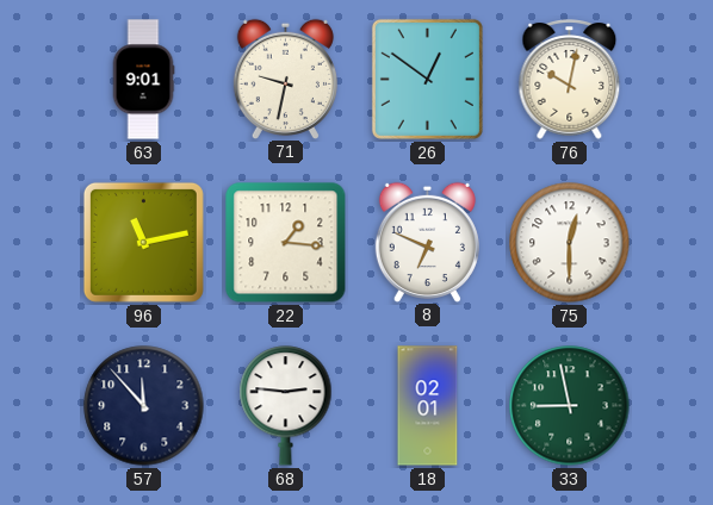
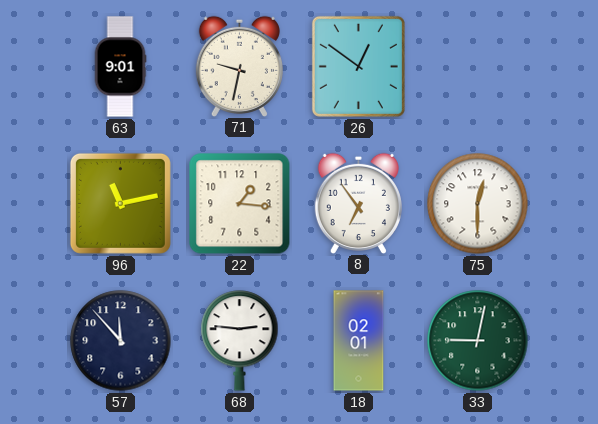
76: 10:02 -> none (570, 80)
8: 6:49 -> 6:54 (358, 203)
33: 8:58 -> 9:02 (478, 341)
